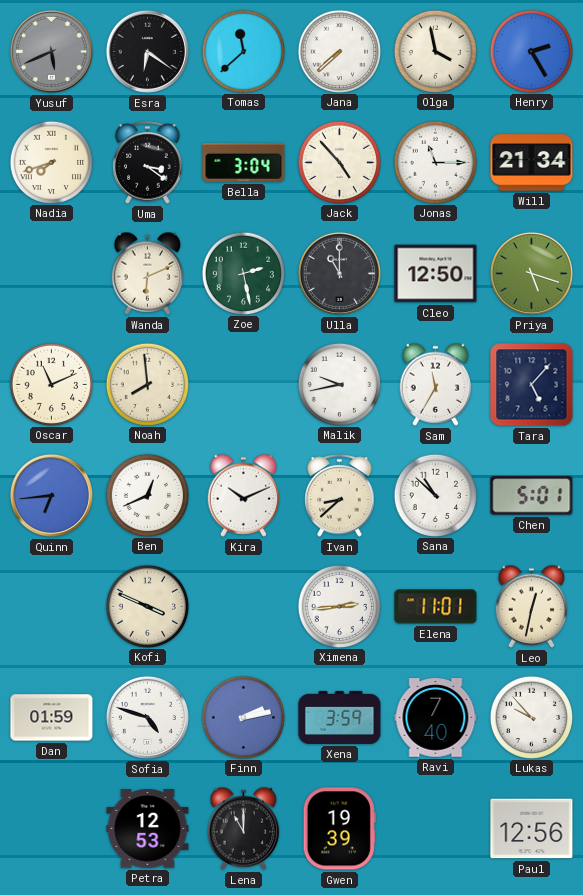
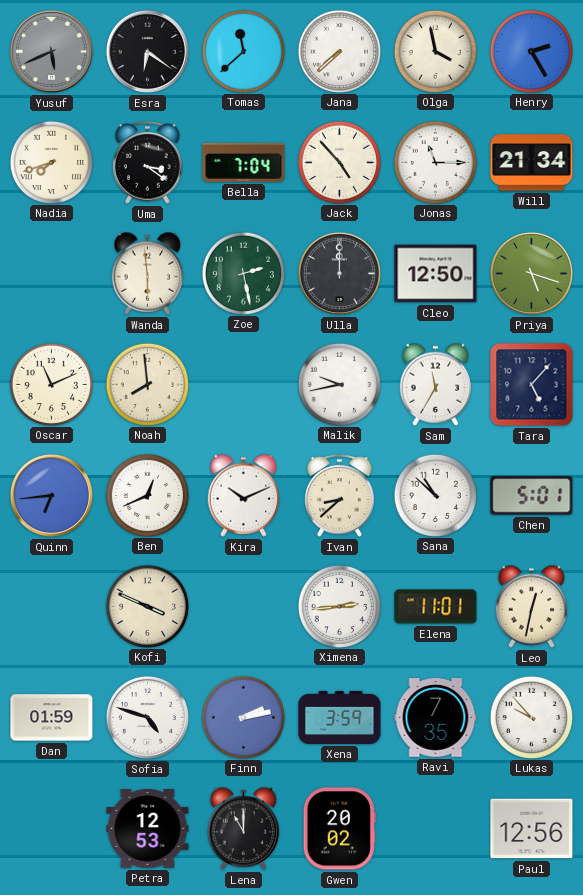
Bella: 3:04 -> 7:04 (244, 162)
Wanda: 6:11 -> 5:59 (148, 273)
Ulla: 11:00 -> 12:00 (339, 273)
Ravi: 7:40 -> 7:35 (436, 718)
Gwen: 19:39 -> 20:02 (339, 829)
